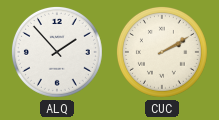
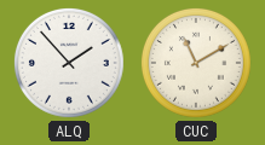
CUC: 2:10 -> 11:10 (196, 63)
